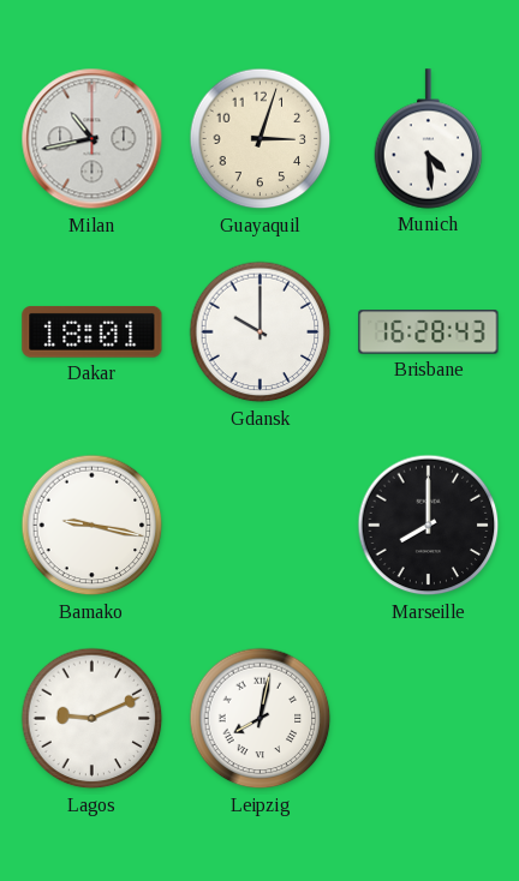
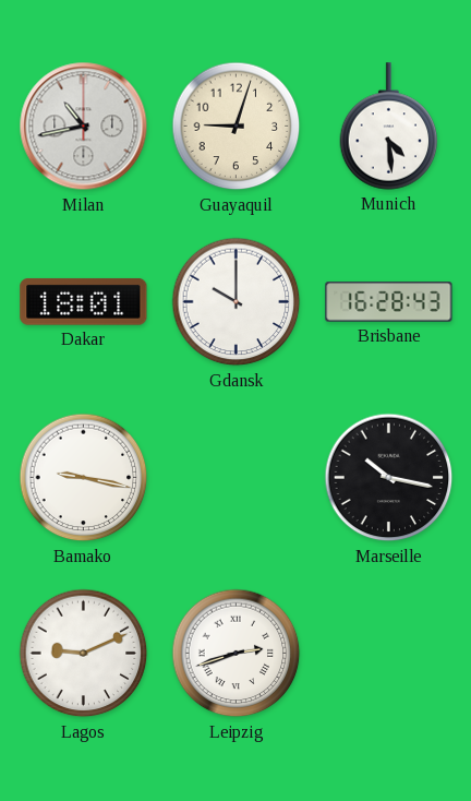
Guayaquil: 3:03 -> 9:03 (237, 127)
Marseille: 8:00 -> 10:17 (389, 478)
Leipzig: 8:02 -> 2:42 (237, 654)
